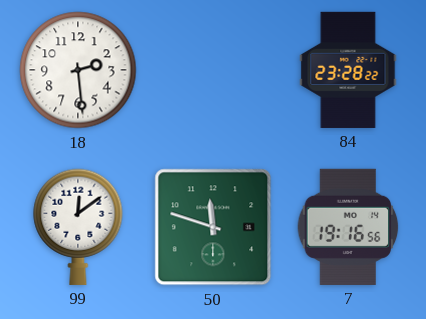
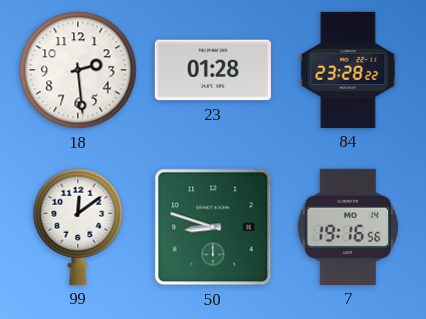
23: none -> 01:28 (213, 70)
50: 11:48 -> 8:48 (213, 227)
